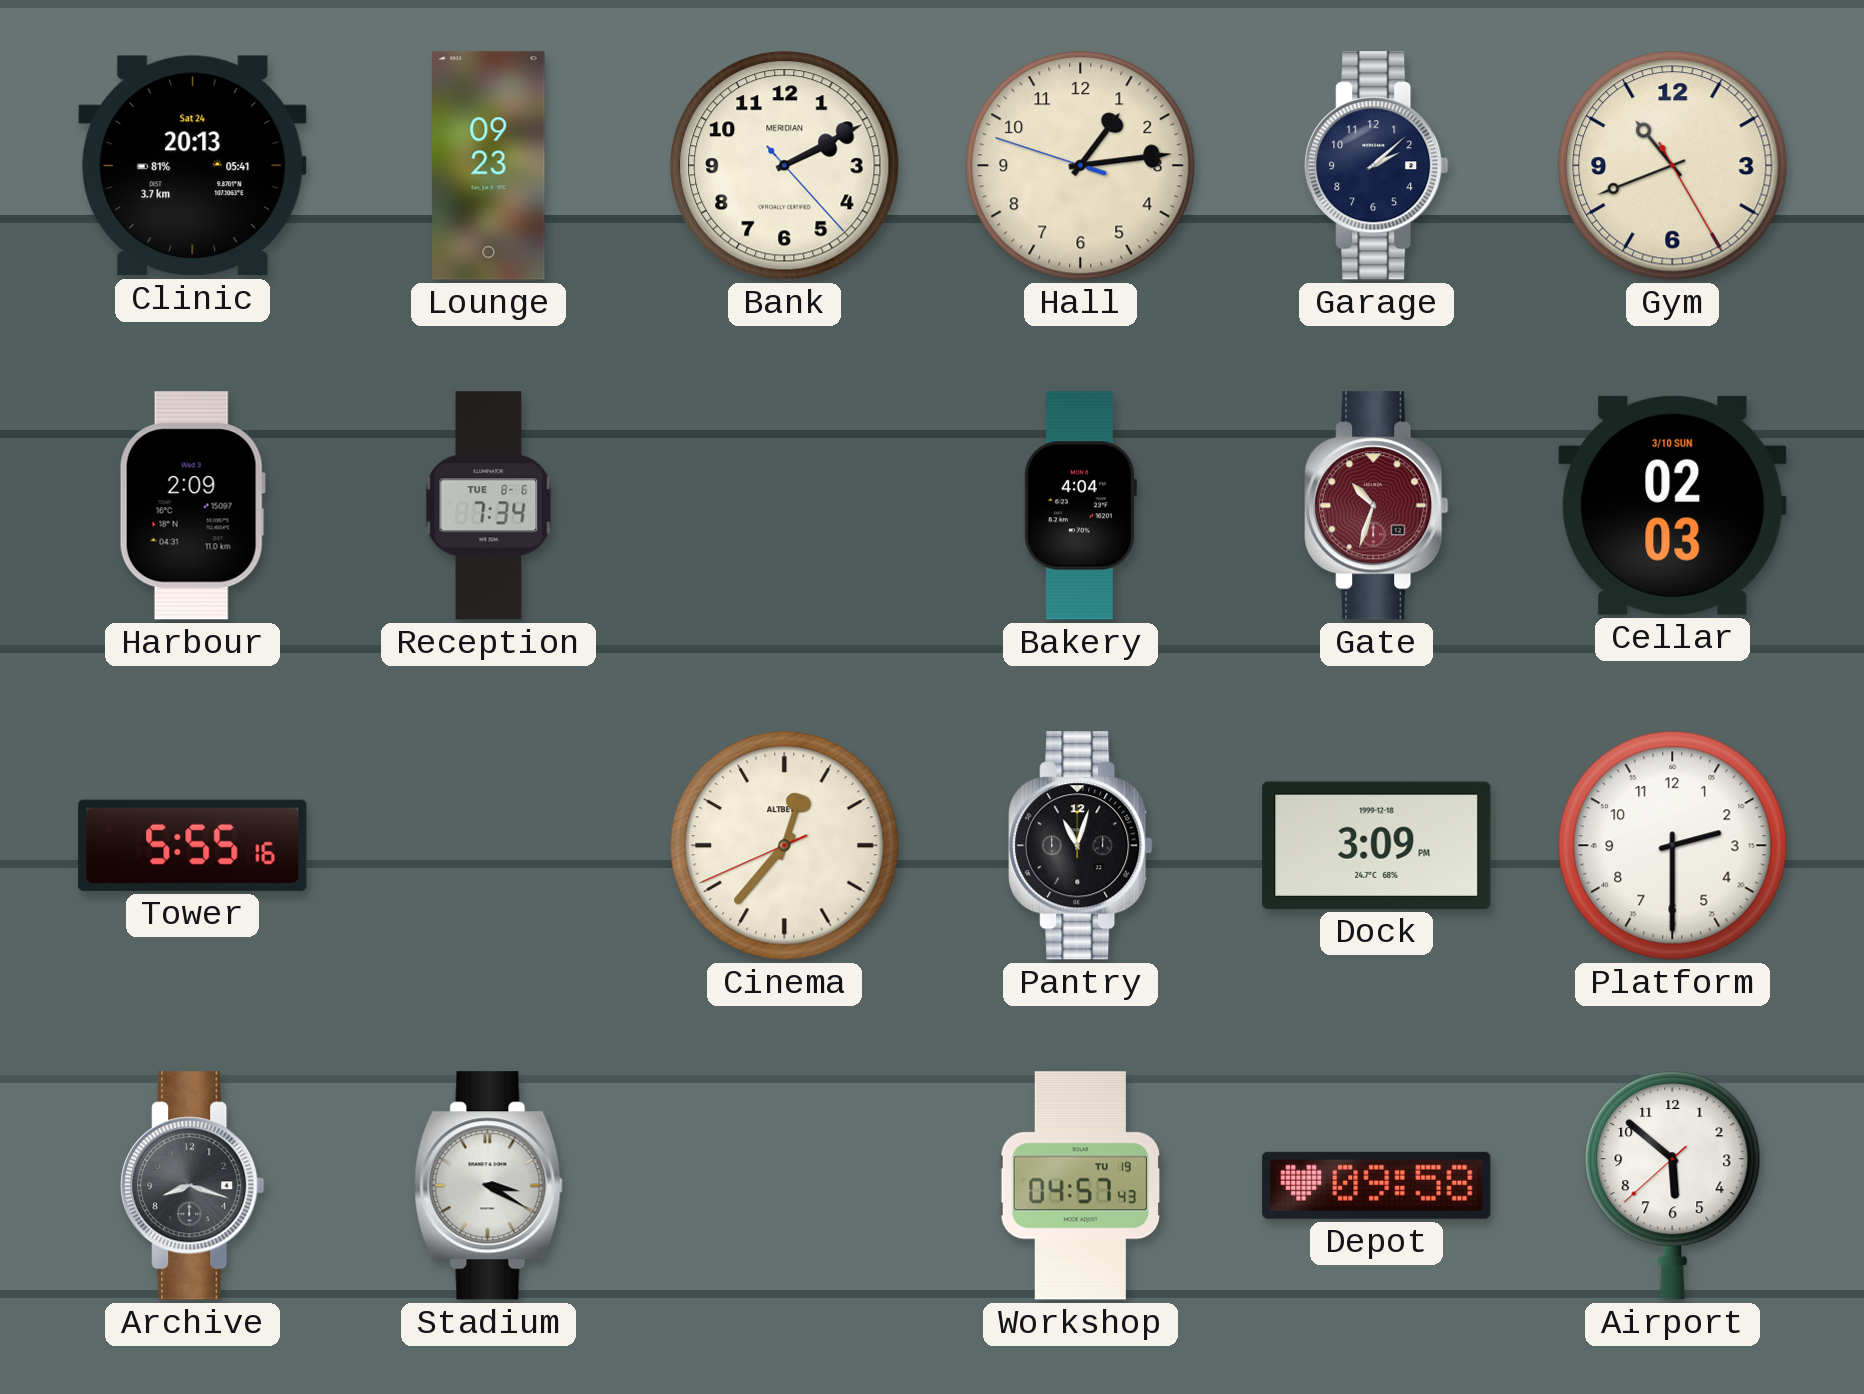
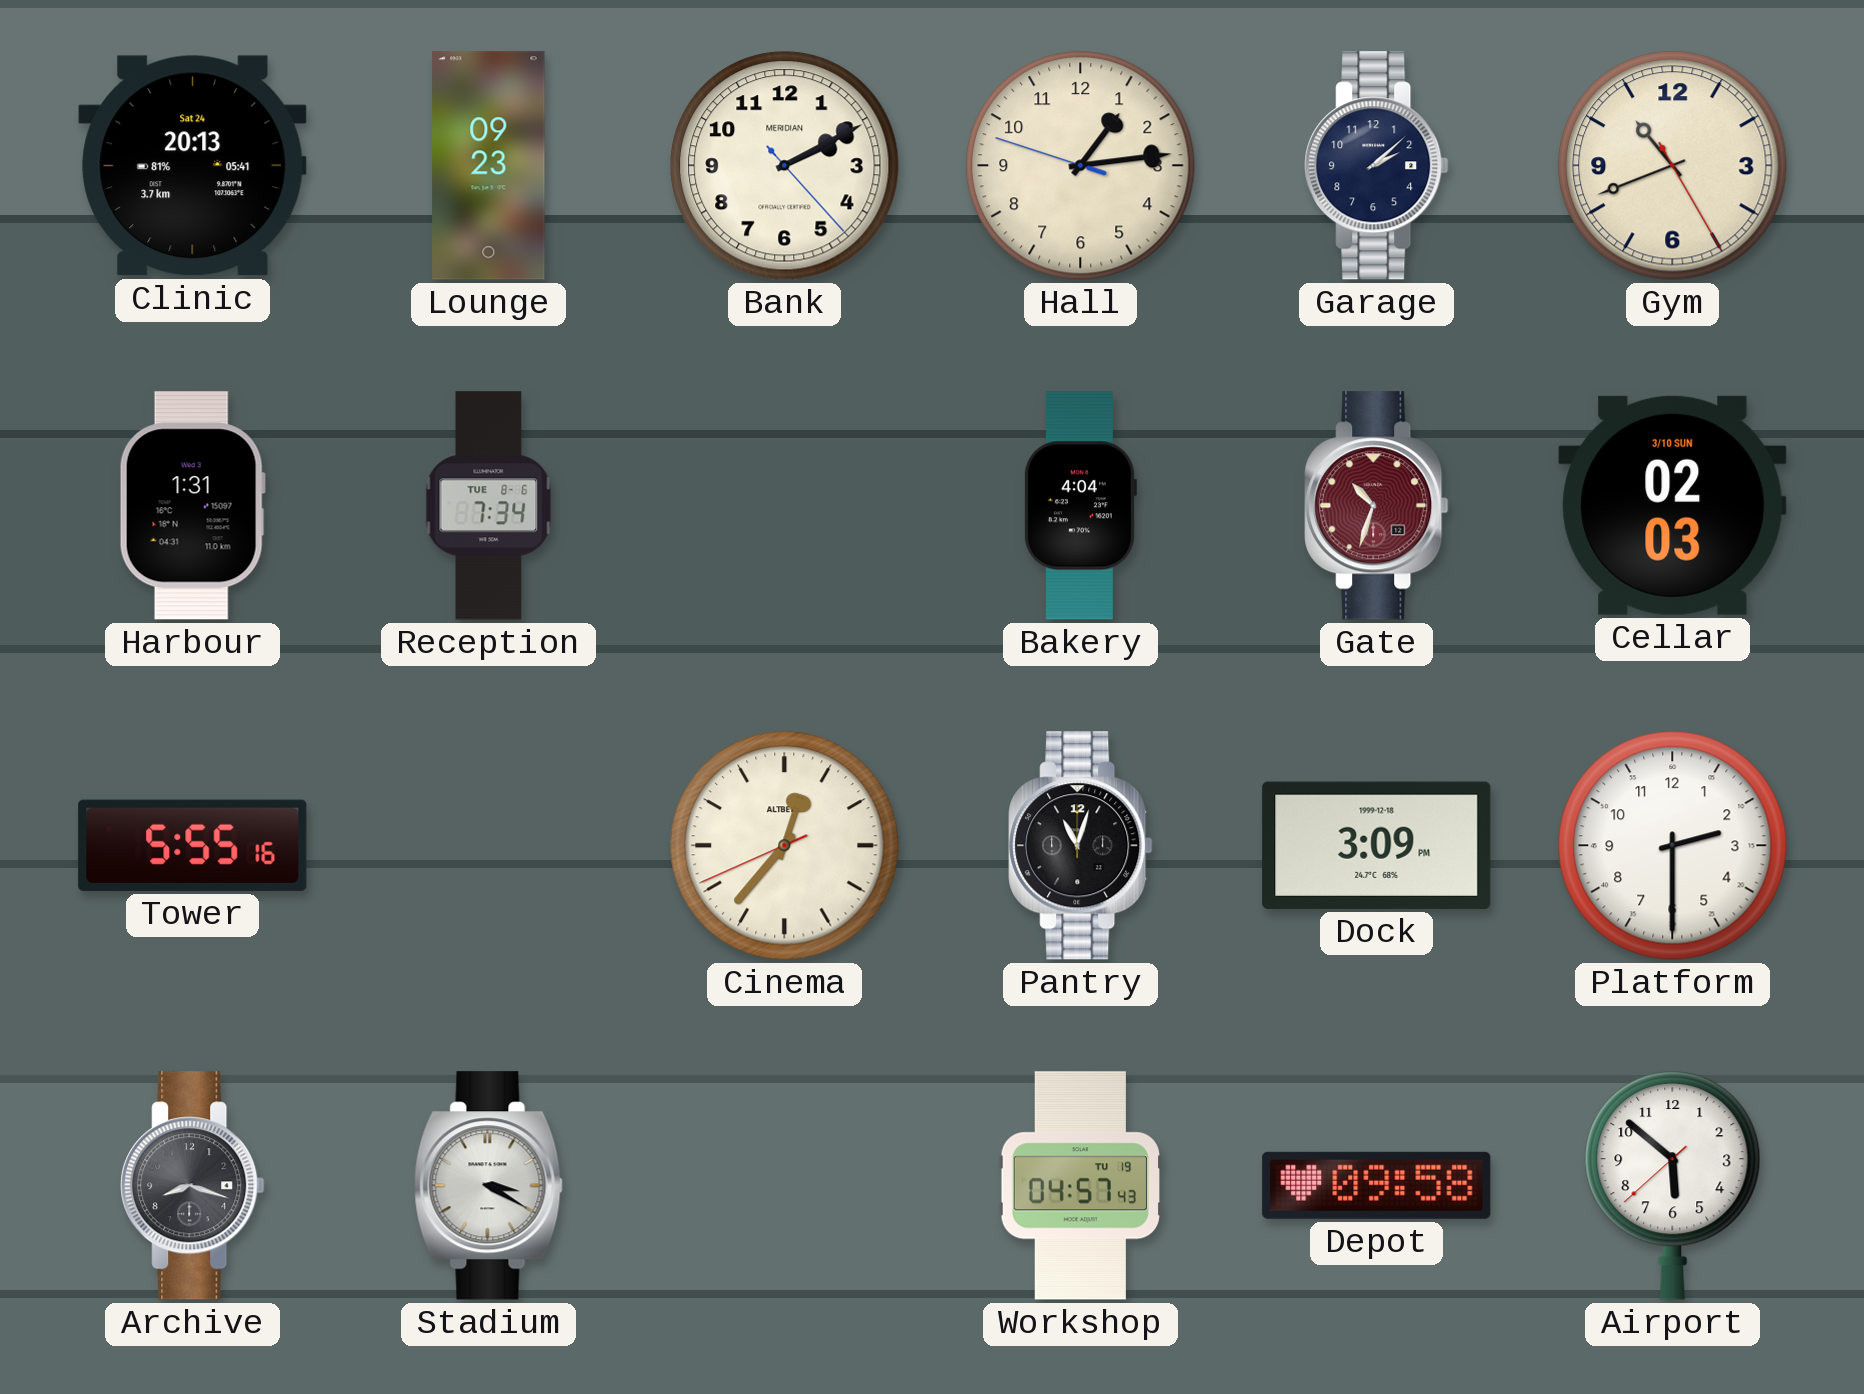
Harbour: 2:09 -> 1:31 (192, 506)
